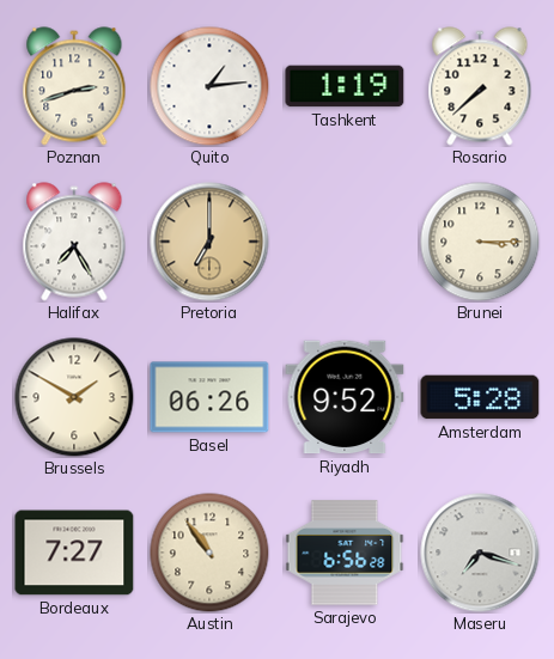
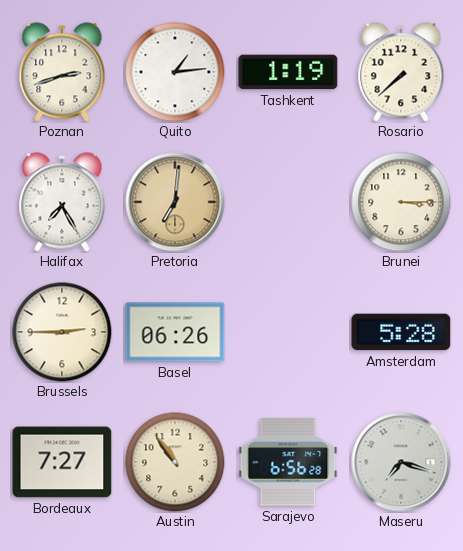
Pretoria: 7:00 -> 7:01 (175, 202)
Brussels: 1:50 -> 2:45 (62, 332)
Riyadh: 9:52 -> none (345, 397)
